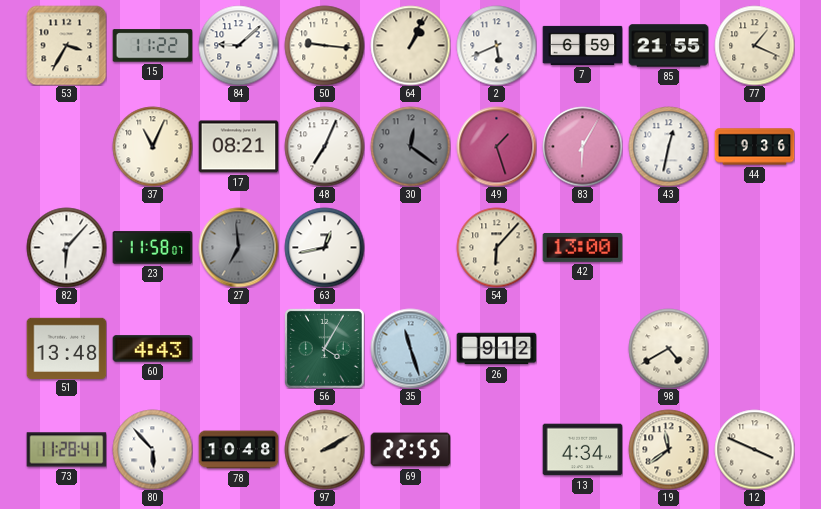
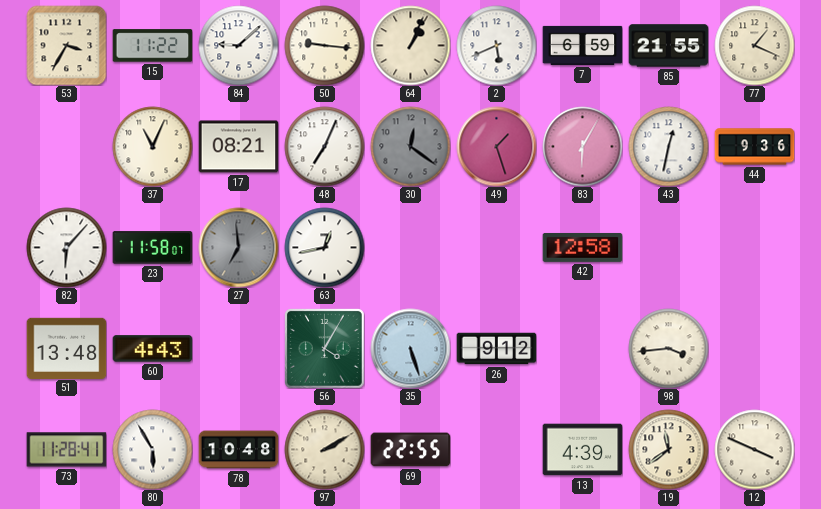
54: 6:07 -> none (496, 247)
42: 13:00 -> 12:58 (582, 247)
35: 11:27 -> 5:27 (410, 348)
98: 4:40 -> 3:44 (668, 348)
80: 5:53 -> 5:55 (152, 449)
13: 4:34 -> 4:39 (582, 450)
